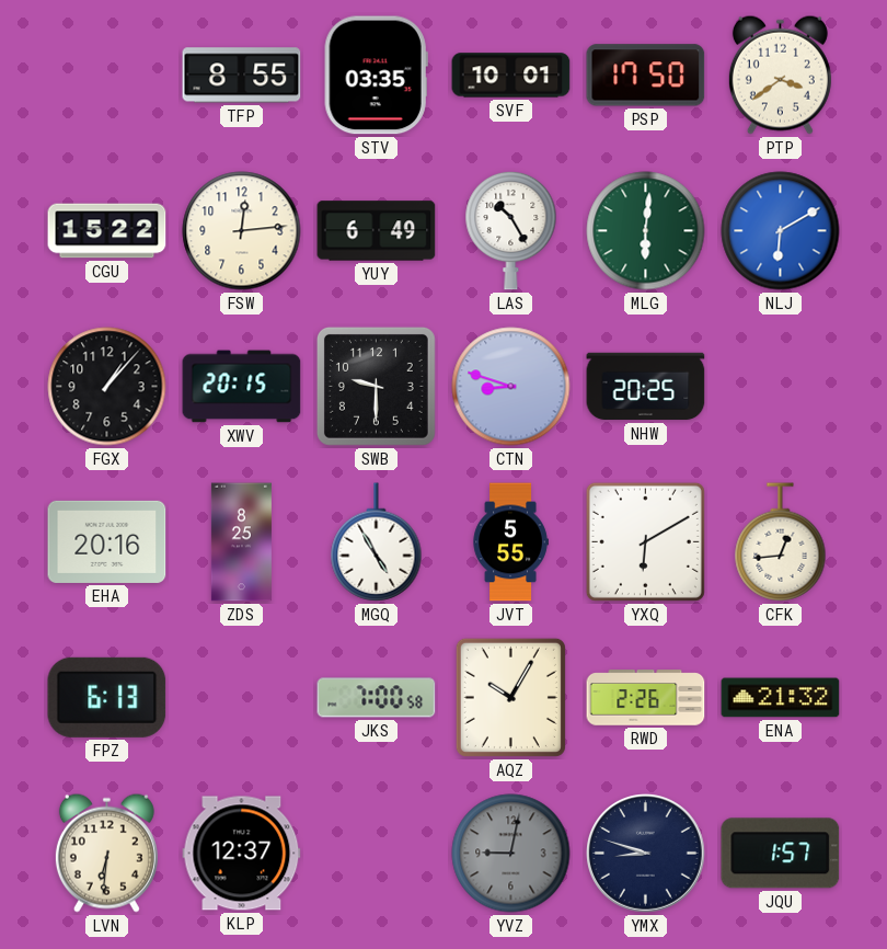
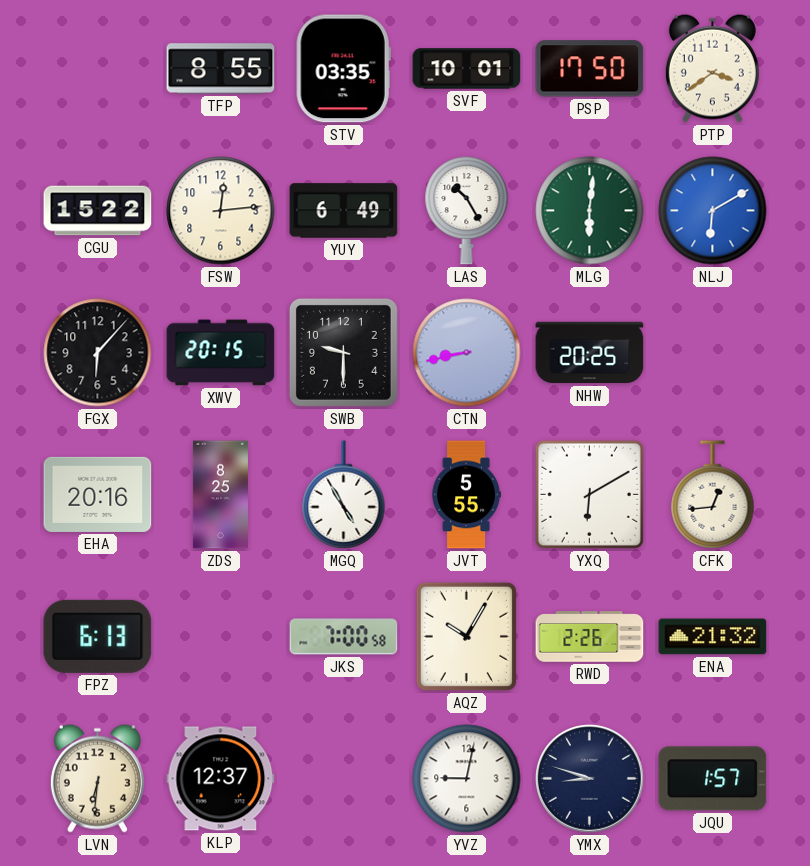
FGX: 1:07 -> 6:07 (98, 353)
CTN: 8:48 -> 8:43 (467, 353)
YVZ dial: grey -> white (467, 779)
